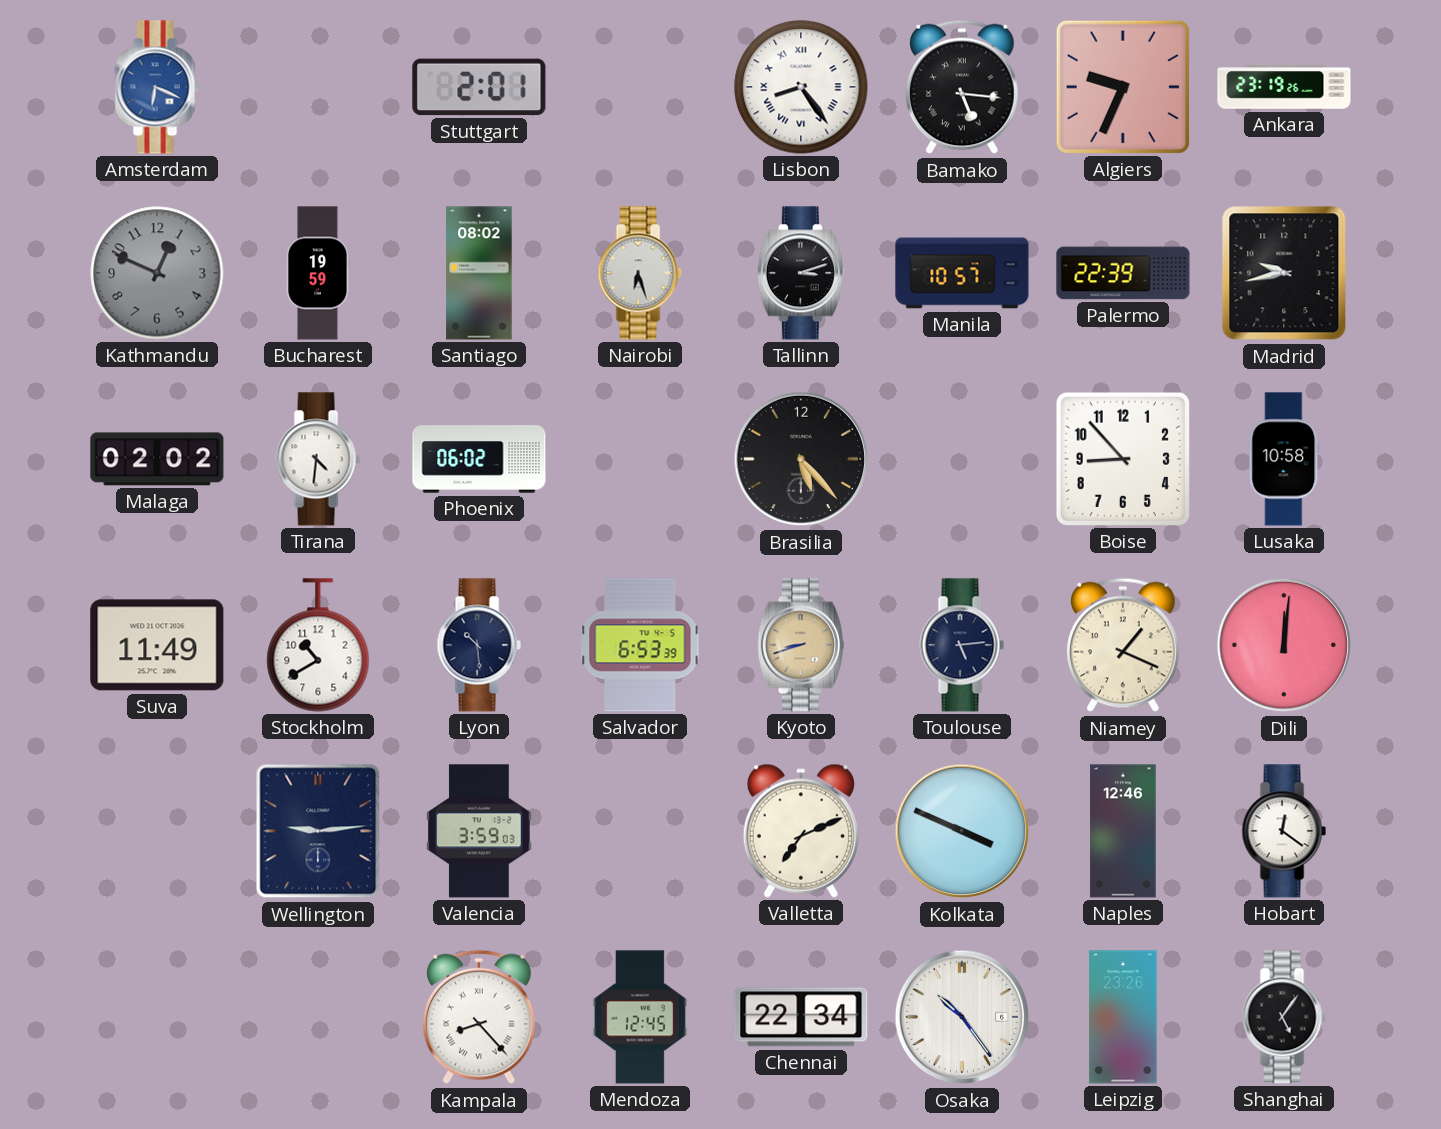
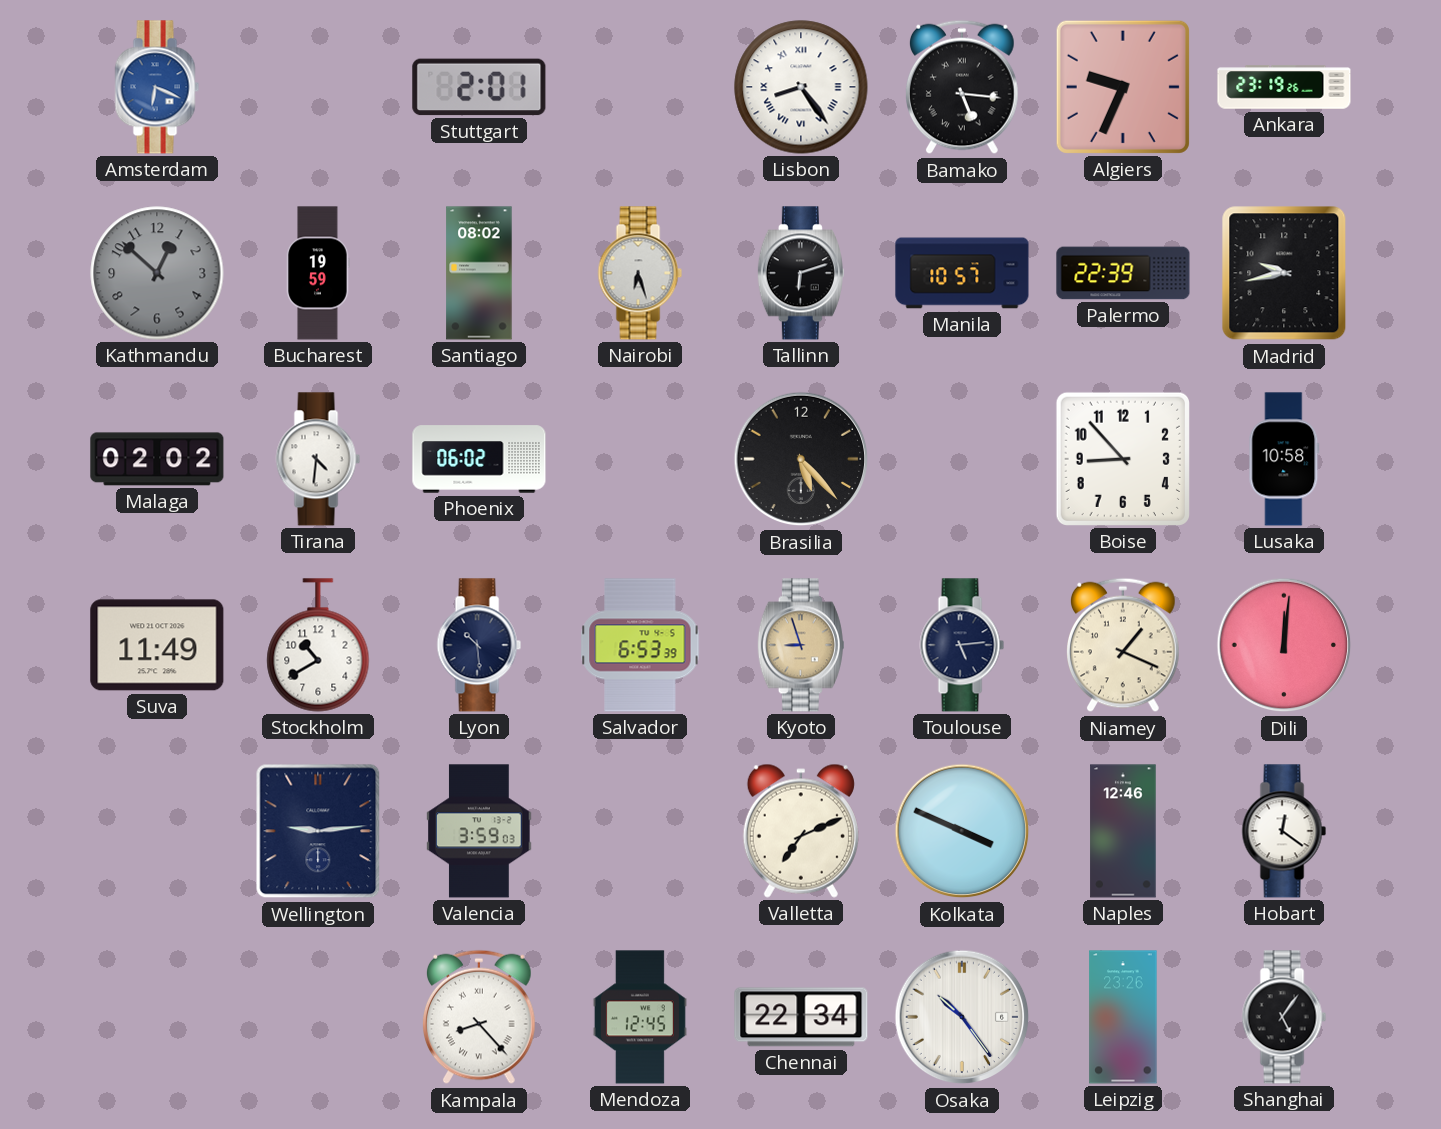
Kathmandu: 12:49 -> 12:52 (157, 273)
Tallinn: 3:12 -> 6:12 (801, 273)
Kyoto: 8:42 -> 8:57 (801, 645)
